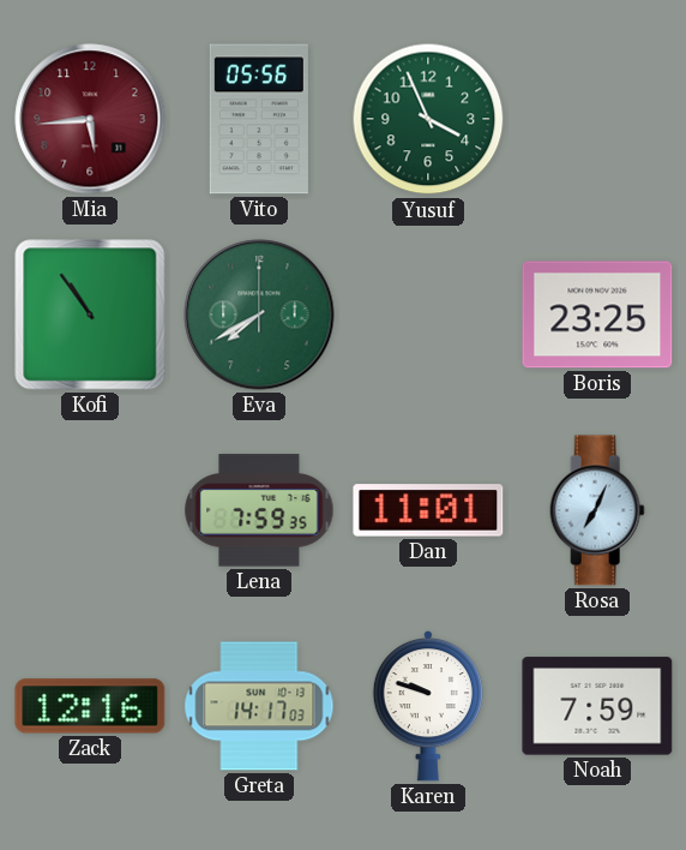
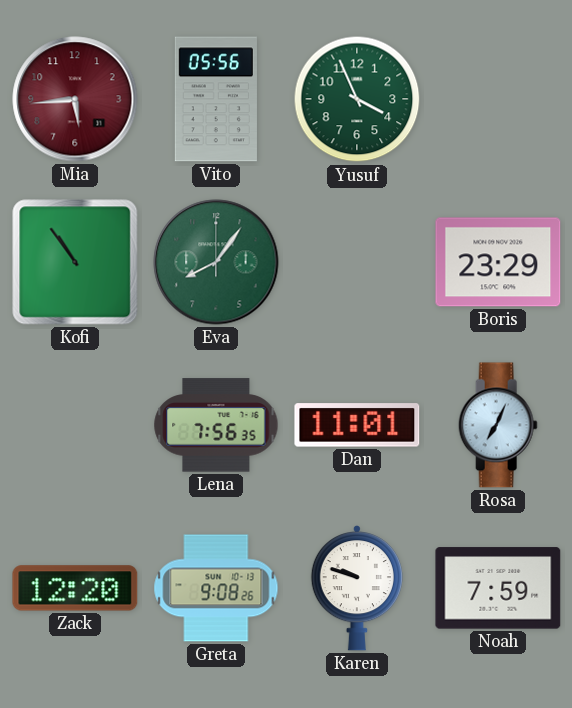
Eva: 7:40 -> 8:06 (216, 262)
Boris: 23:25 -> 23:29 (498, 262)
Lena: 7:59 -> 7:56 (216, 425)
Zack: 12:16 -> 12:20 (75, 588)
Greta: 14:17 -> 9:08 (216, 588)
